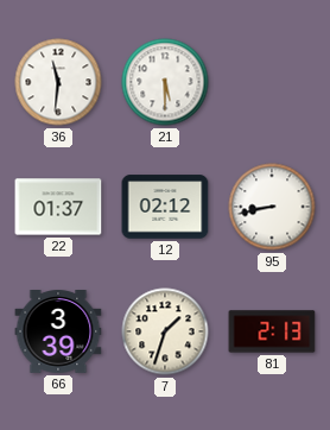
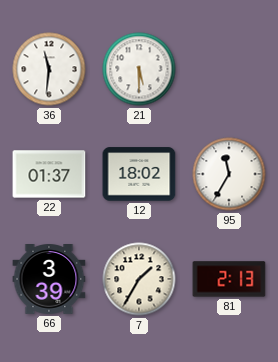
12: 02:12 -> 18:02 (139, 174)
95: 8:43 -> 11:35 (229, 174)
7: 1:33 -> 1:35 (139, 279)
